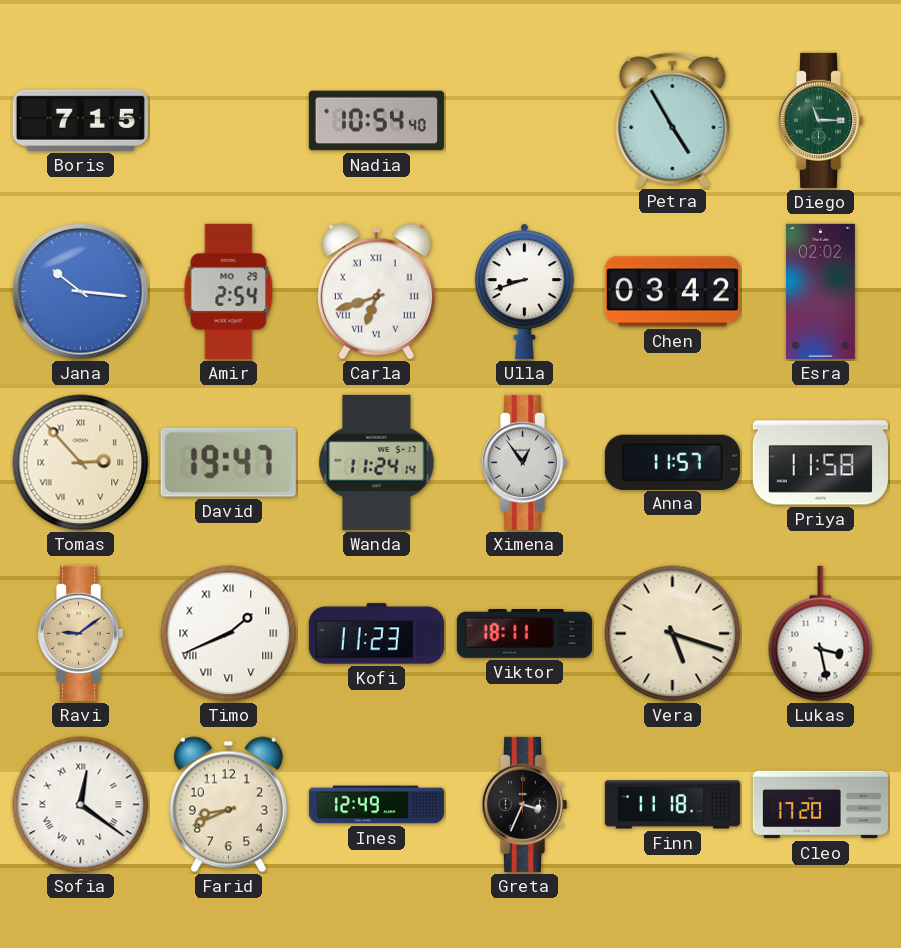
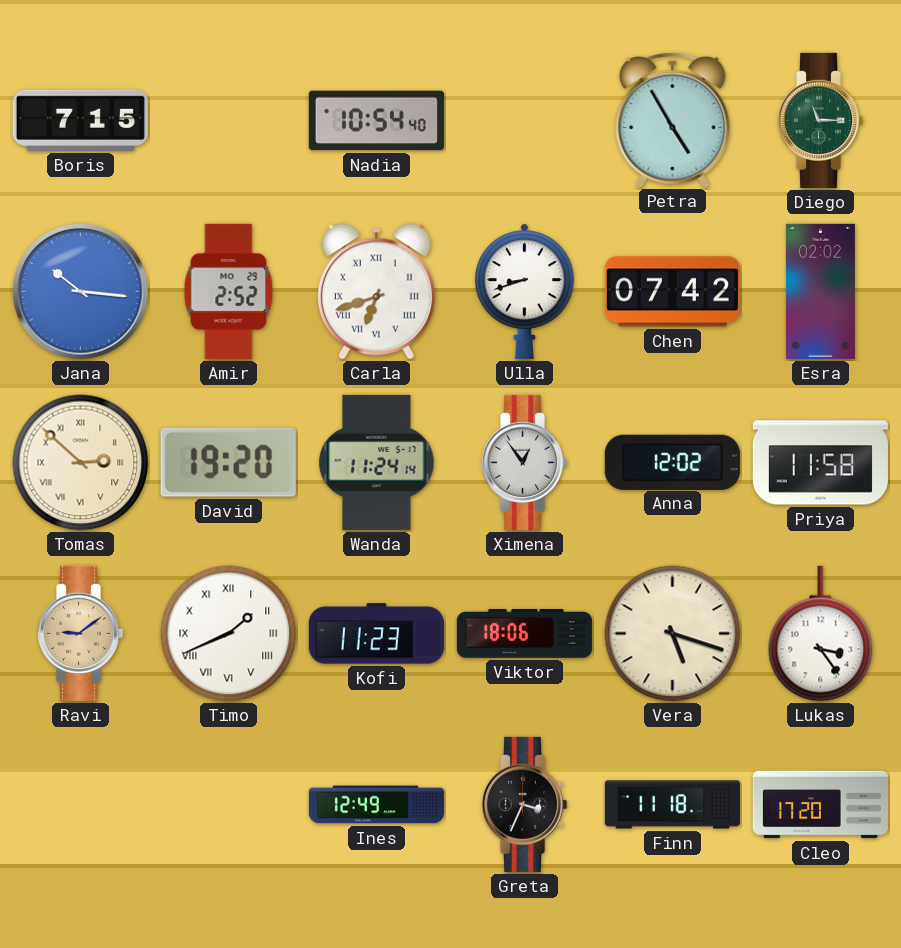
Amir: 2:54 -> 2:52 (229, 291)
Chen: 03:42 -> 07:42 (672, 292)
Tomas: 2:53 -> 2:52 (81, 463)
David: 19:47 -> 19:20 (228, 462)
Anna: 11:57 -> 12:02 (672, 462)
Viktor: 18:11 -> 18:06 (524, 634)
Lukas: 3:28 -> 3:24 (821, 634)
Sofia: 12:21 -> none (81, 805)
Farid: 8:41 -> none (228, 805)
